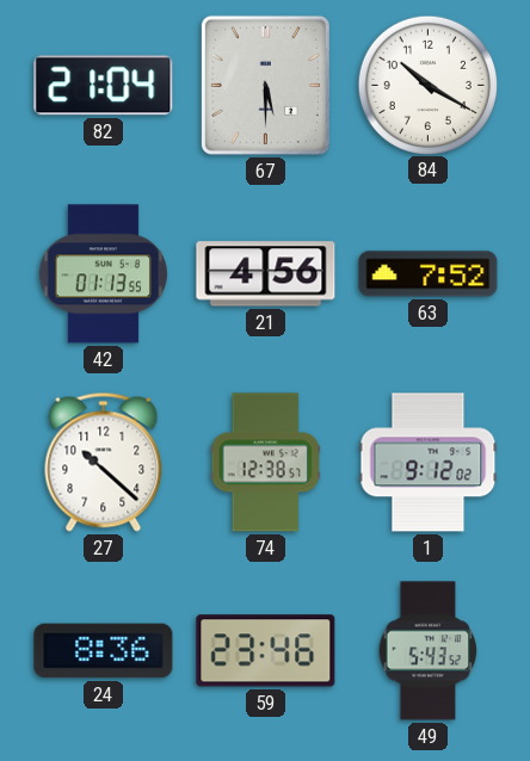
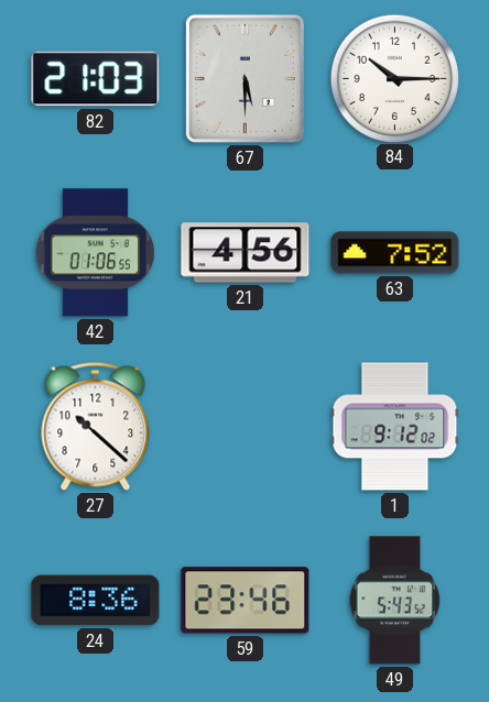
82: 21:04 -> 21:03 (96, 79)
84: 10:20 -> 10:15 (394, 78)
42: 01:13 -> 01:06 (95, 253)
74: 12:38 -> none (265, 463)
